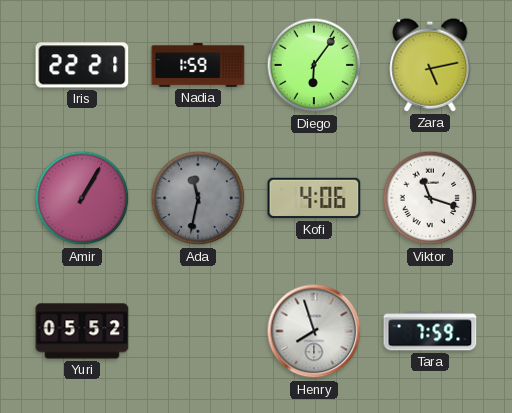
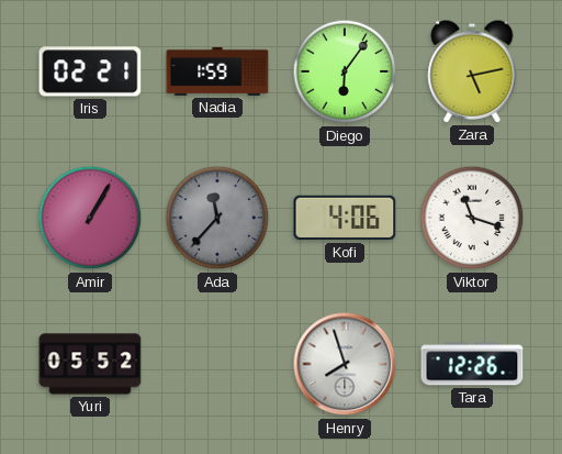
Iris: 22:21 -> 02:21 (90, 71)
Ada: 11:32 -> 11:37 (217, 218)
Tara: 7:59 -> 12:26 (472, 364)
